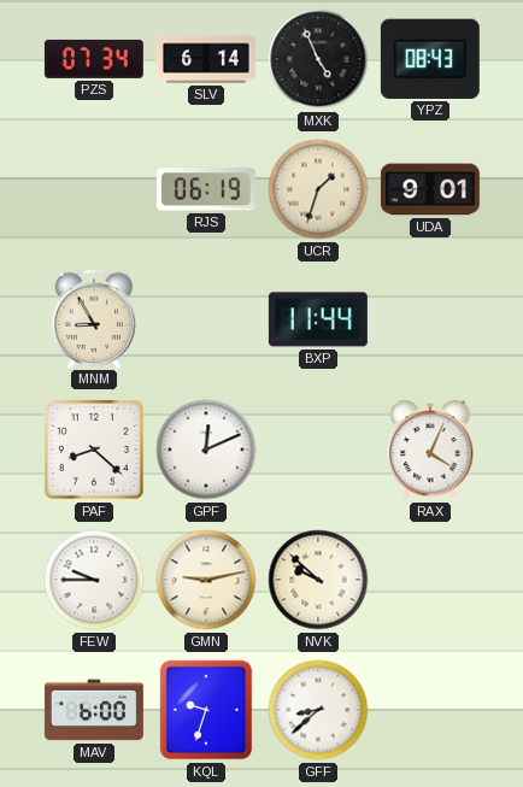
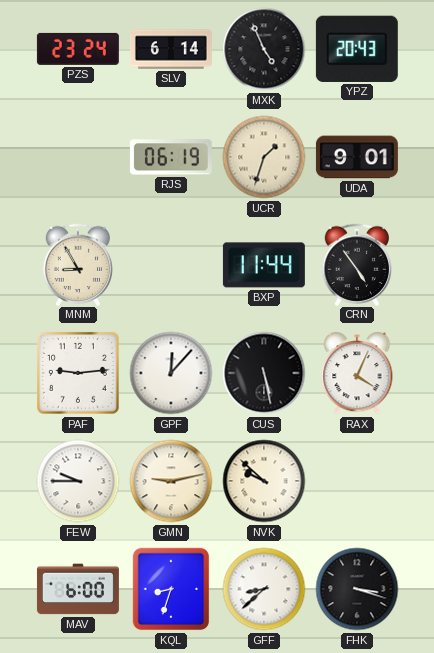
PZS: 07:34 -> 23:24 (78, 49)
YPZ: 08:43 -> 20:43 (357, 49)
CRN: none -> 4:54 (357, 264)
PAF: 8:22 -> 9:14 (78, 373)
GPF: 12:11 -> 12:07 (171, 373)
CUS: none -> 5:28 (264, 373)
KQL: 9:33 -> 8:33 (171, 589)
FHK: none -> 3:18 (357, 589)
